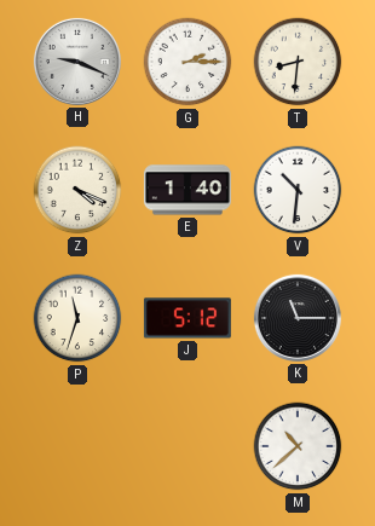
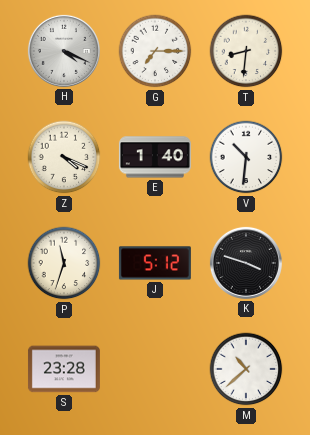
H: 9:19 -> 4:19 (64, 51)
G: 2:15 -> 7:15 (155, 51)
K: 11:15 -> 3:48 (246, 263)
S: none -> 23:28 (64, 369)
